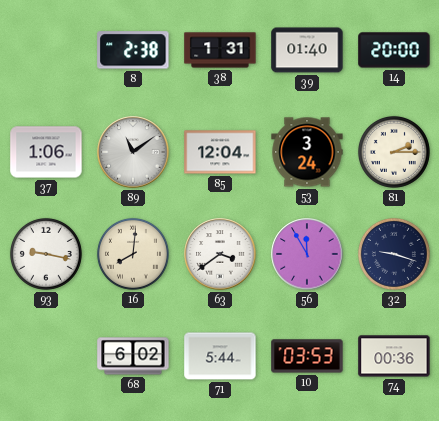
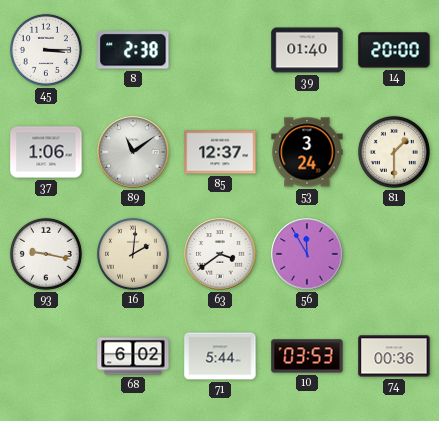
45: none -> 3:15 (46, 50)
38: 1:31 -> none (220, 50)
85: 12:04 -> 12:37 (220, 152)
81: 2:15 -> 1:30 (394, 152)
16: 8:01 -> 2:01 (133, 254)
32: 9:18 -> none (394, 254)
